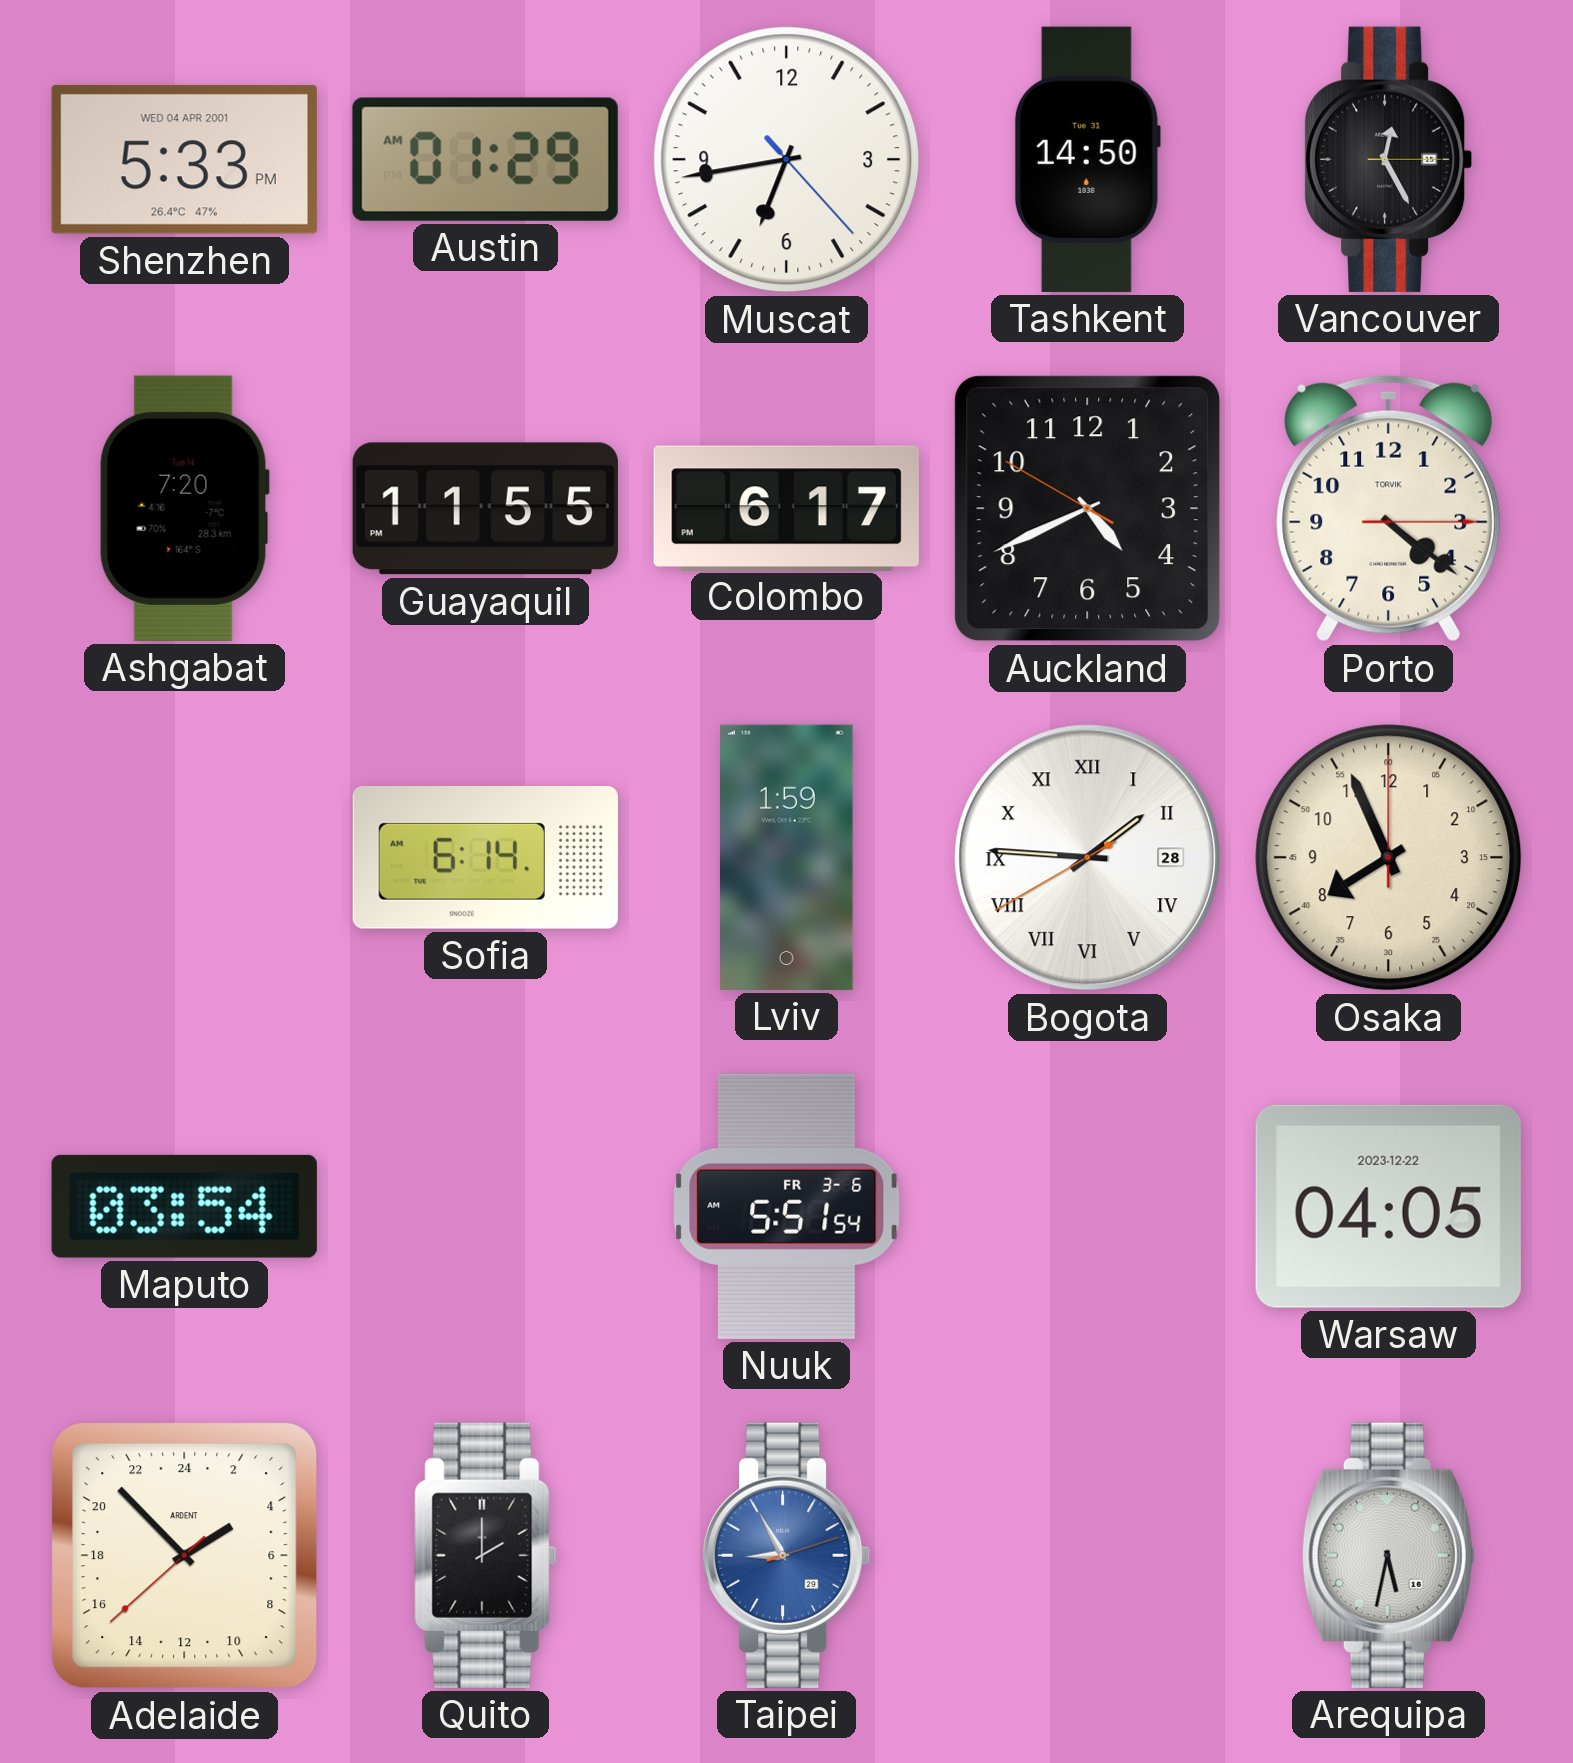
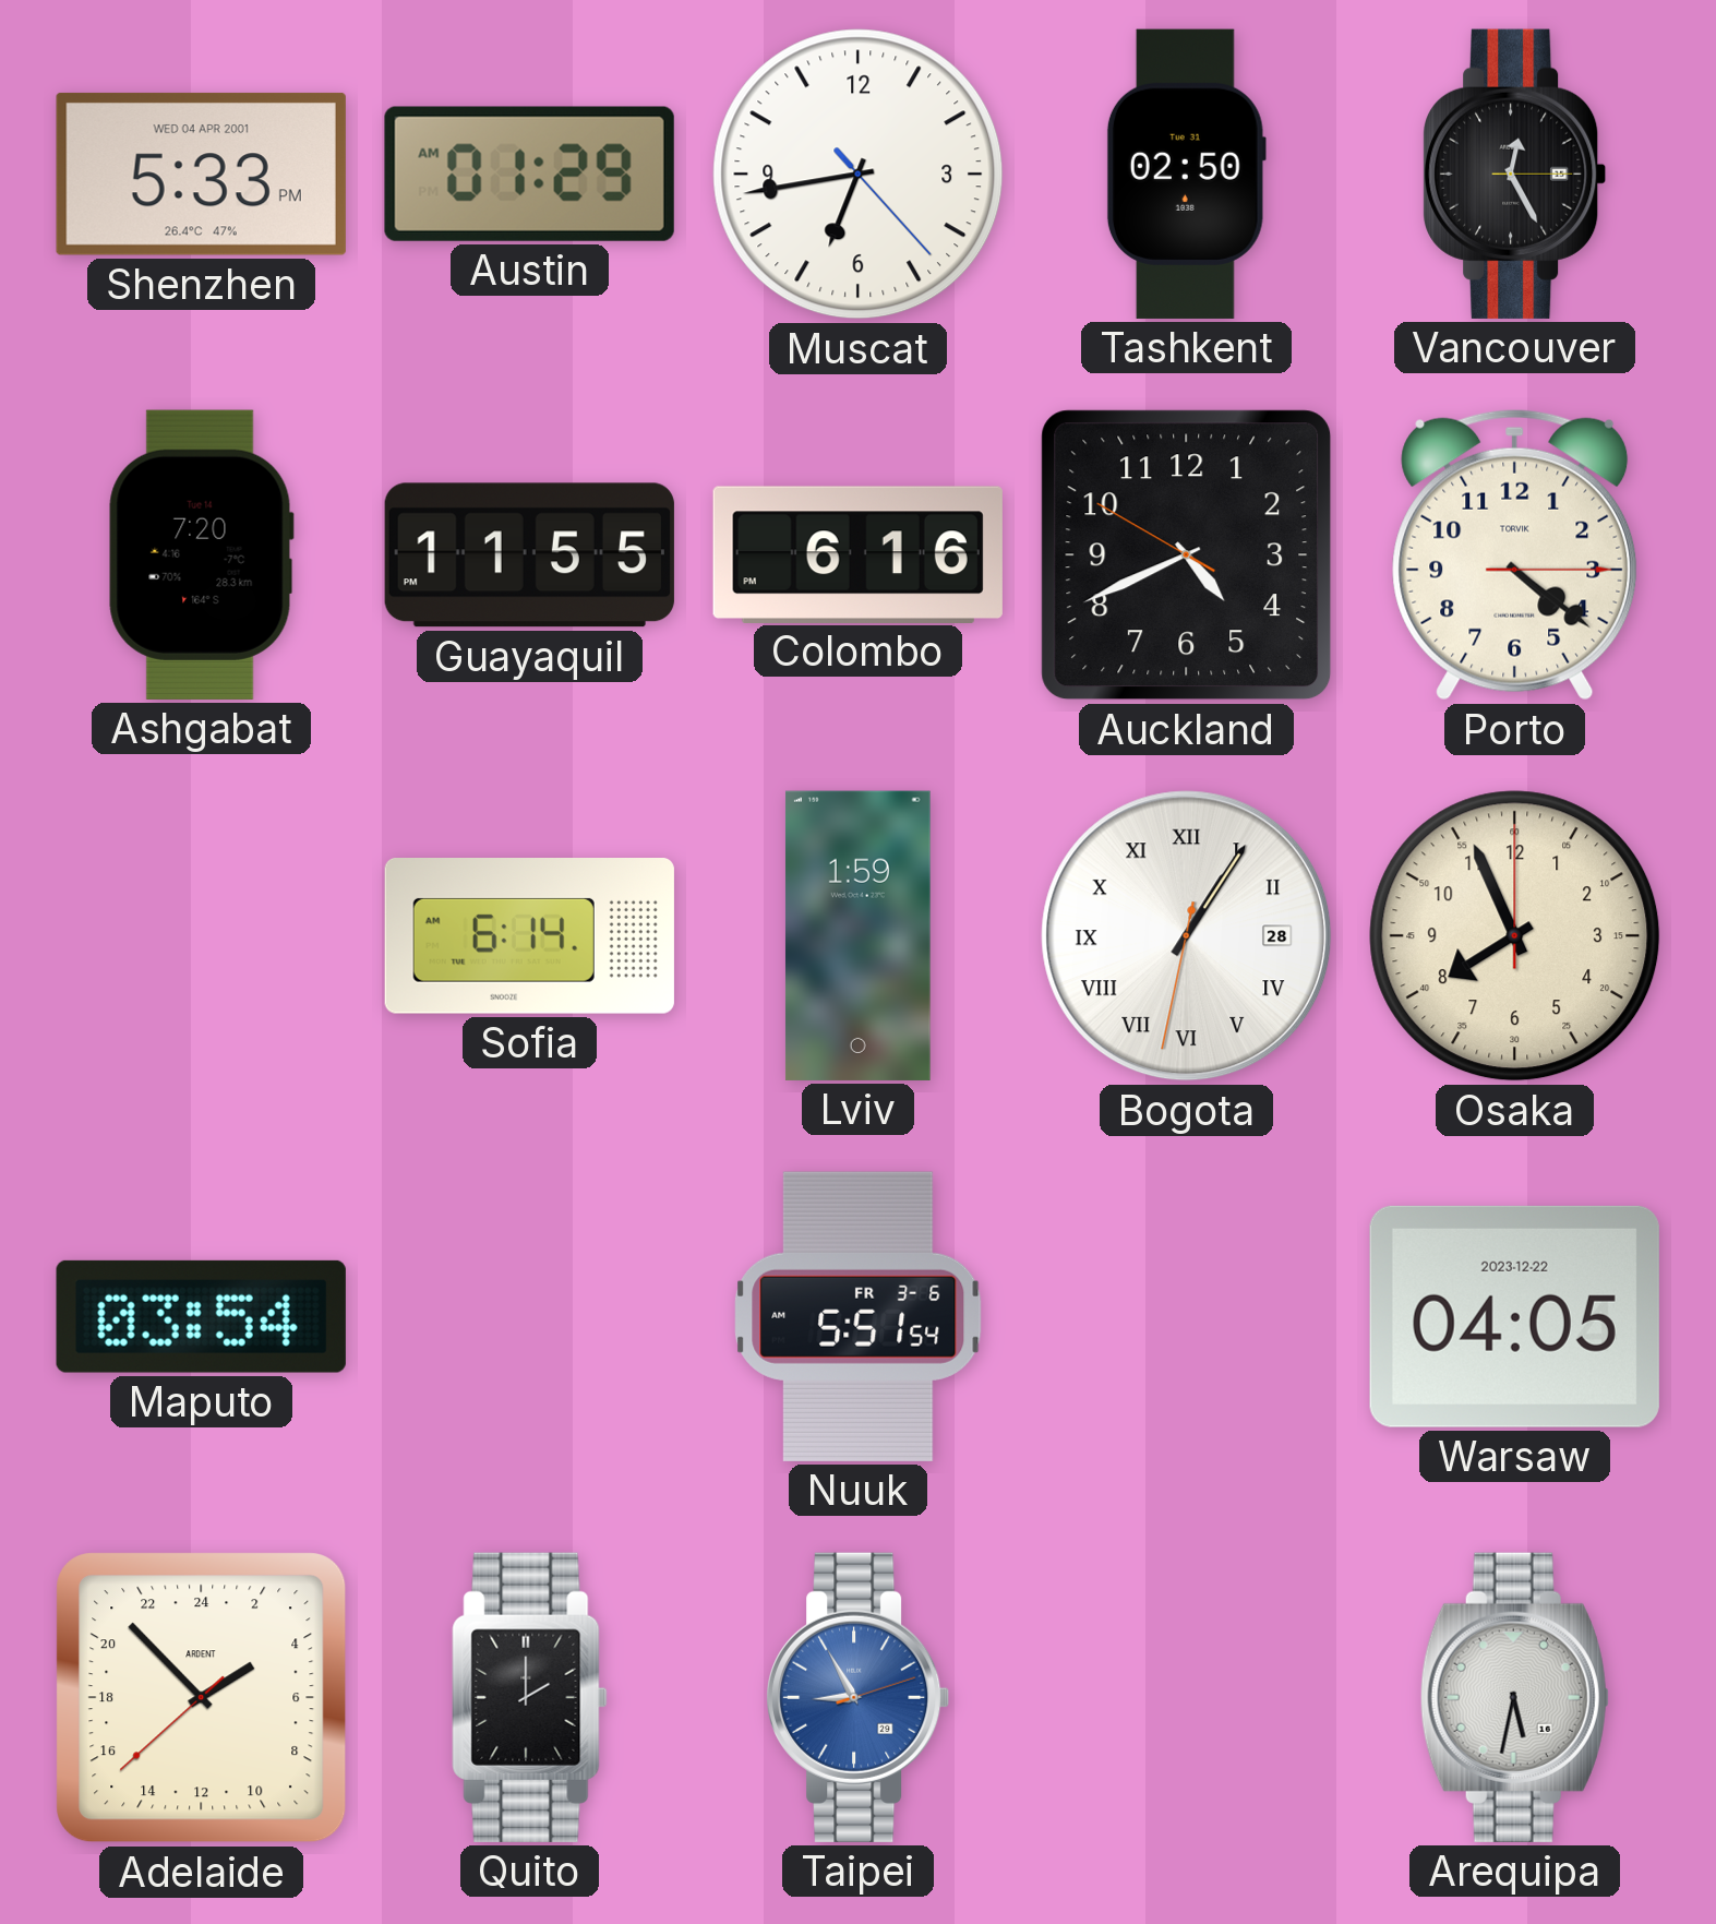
Tashkent: 14:50 -> 02:50 (1186, 174)
Colombo: 6:17 -> 6:16 (857, 554)
Bogota: 1:45 -> 1:05 (1187, 936)
